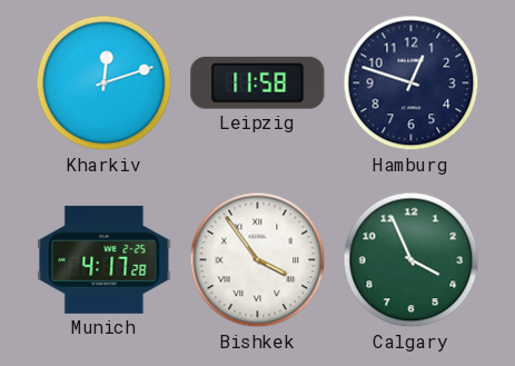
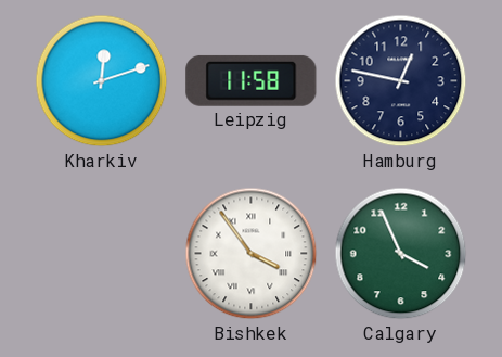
Hamburg: 12:48 -> 12:47 (401, 81)
Munich: 4:17 -> none (105, 259)
